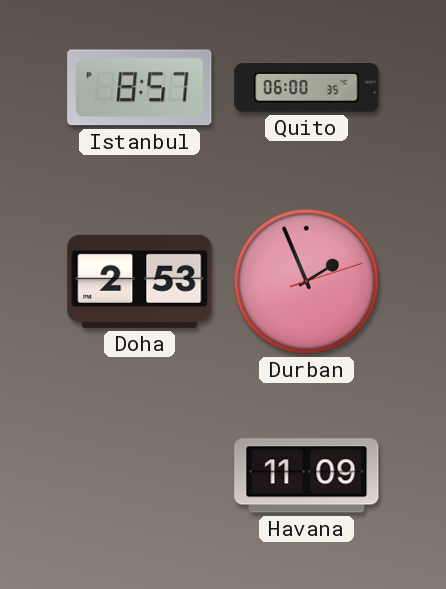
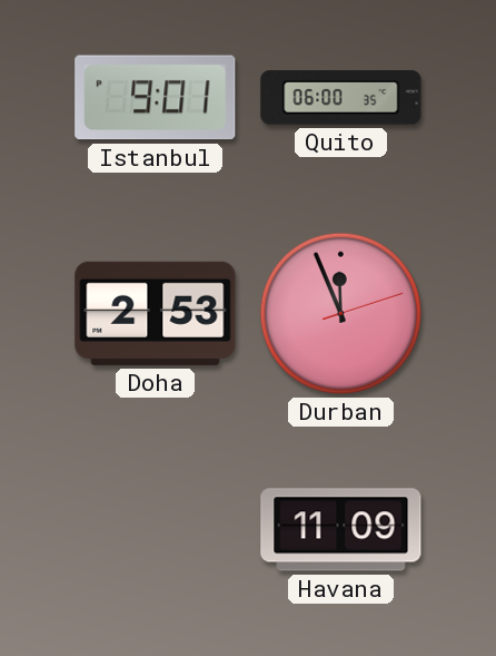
Istanbul: 8:57 -> 9:01 (156, 98)
Durban: 1:56 -> 11:56 (340, 313)
